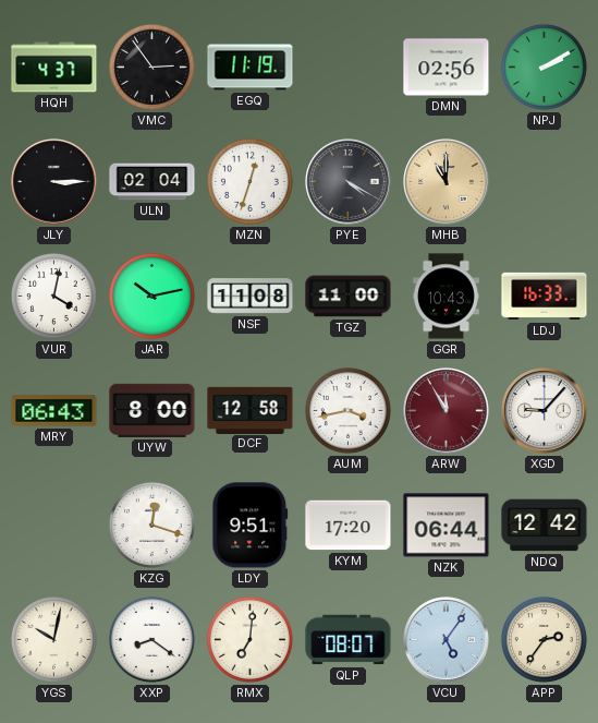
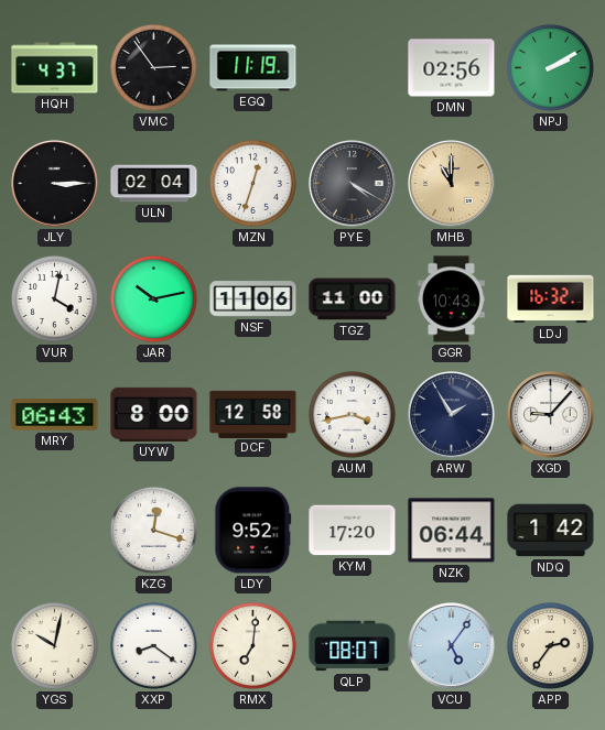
NSF: 11:08 -> 11:06 (253, 299)
LDJ: 16:33 -> 16:32 (551, 299)
ARW: 11:55 -> 1:55 (452, 415)
ARW dial: burgundy -> navy (452, 415)
LDY: 9:51 -> 9:52 (253, 531)
NDQ: 12:42 -> 1:42 (551, 531)
